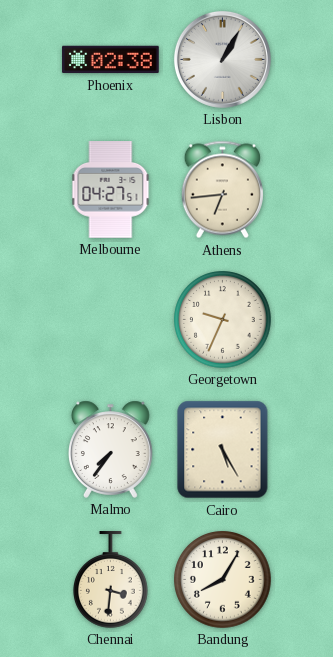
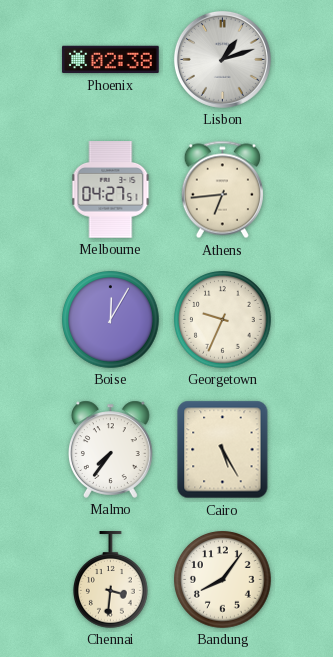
Lisbon: 1:05 -> 1:12 (222, 59)
Boise: none -> 12:05 (111, 320)
Bandung: 8:05 -> 8:06 (223, 580)
